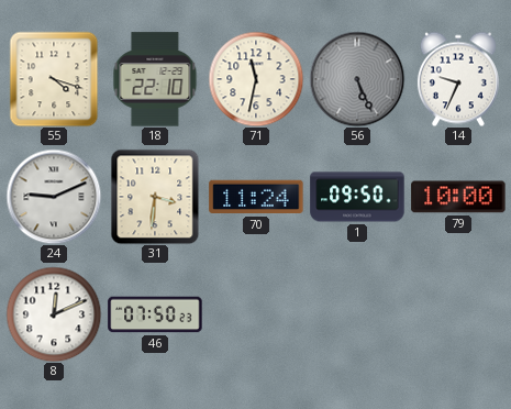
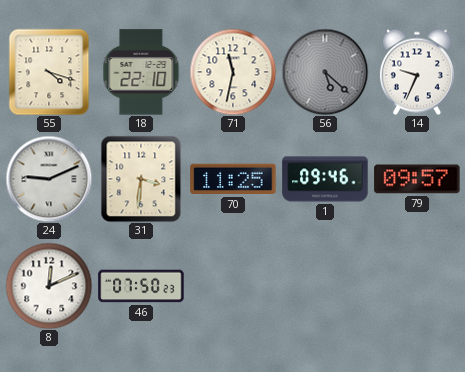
56: 5:26 -> 5:22 (325, 72)
70: 11:24 -> 11:25 (233, 179)
1: 09:50 -> 09:46 (325, 179)
79: 10:00 -> 09:57 (417, 179)
